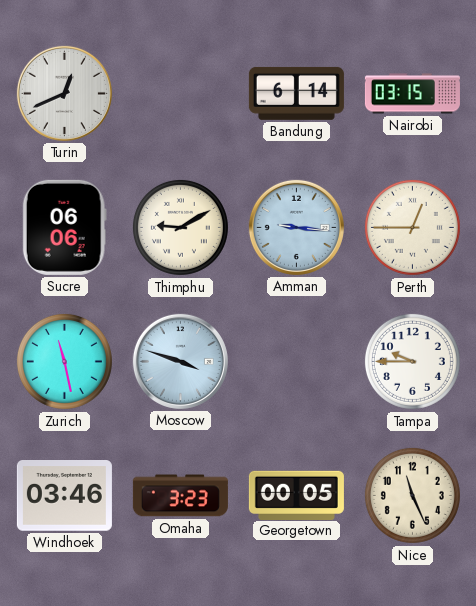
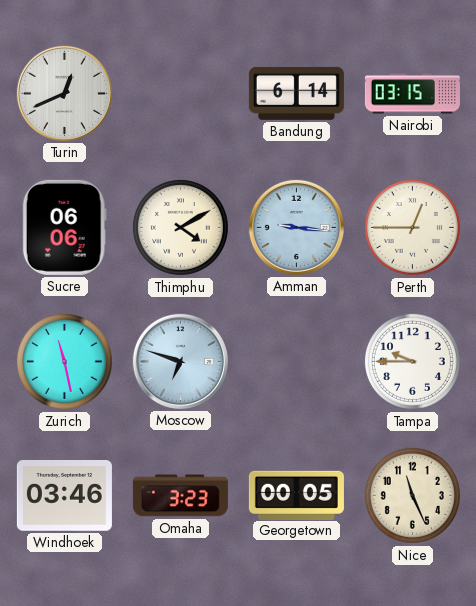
Thimphu: 9:10 -> 4:10 (180, 227)
Moscow: 3:48 -> 6:48 (180, 361)
